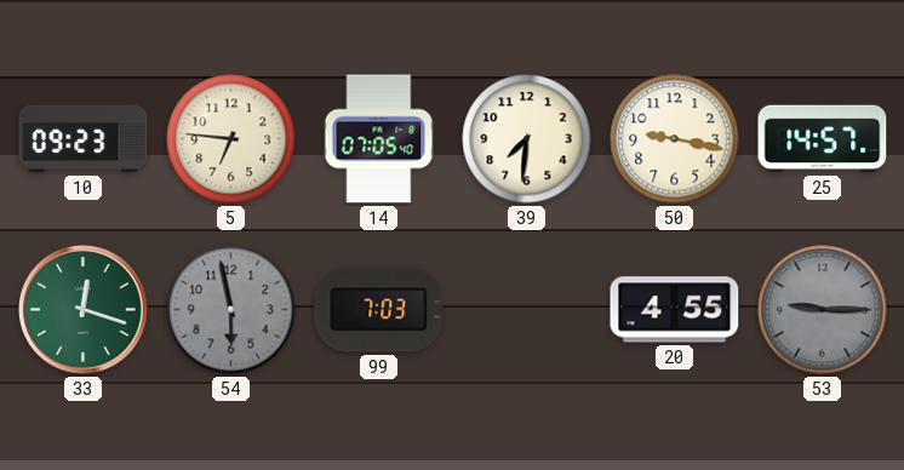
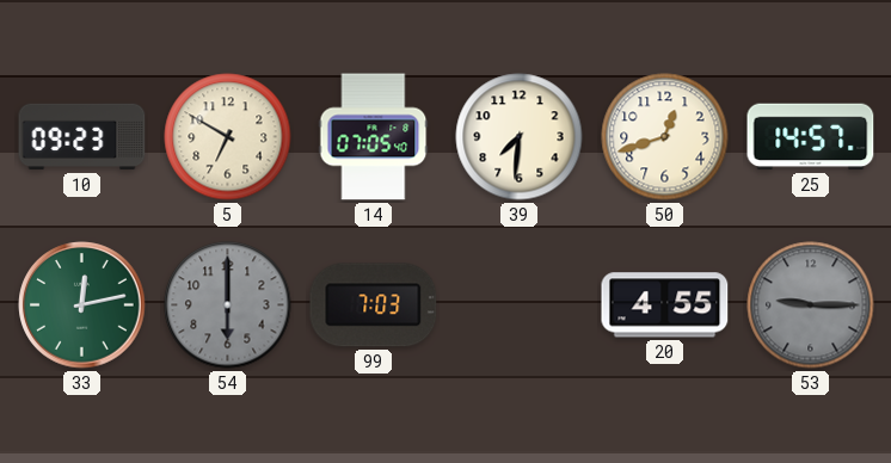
5: 6:46 -> 6:50 (228, 137)
50: 9:17 -> 12:42 (665, 137)
33: 12:18 -> 12:13 (82, 305)
54: 5:58 -> 6:00 (228, 305)
